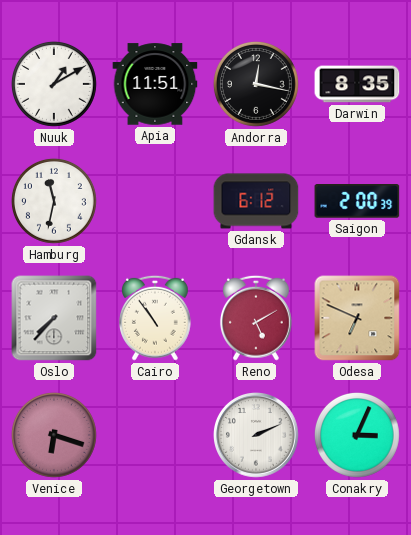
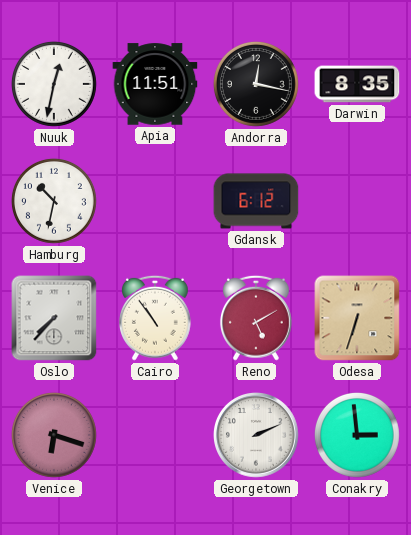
Nuuk: 1:10 -> 12:32 (54, 84)
Hamburg: 11:32 -> 10:32 (54, 201)
Saigon: 2:00 -> none (357, 202)
Odesa: 6:49 -> 6:33 (357, 318)
Conakry: 3:04 -> 2:59 (357, 435)
